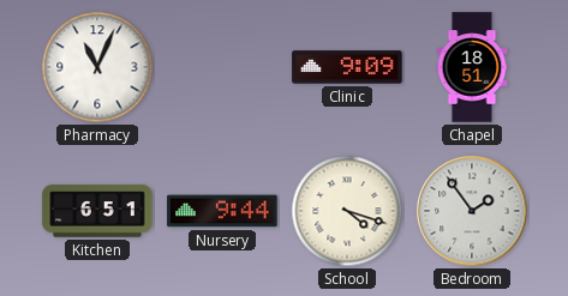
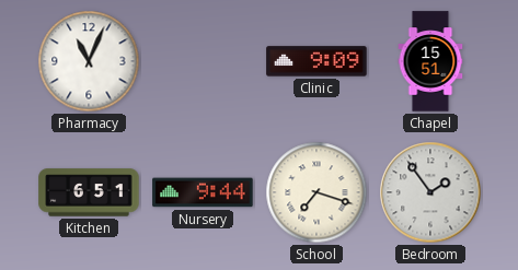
Chapel: 18:51 -> 15:51 (430, 61)
School: 4:18 -> 7:18 (316, 192)
